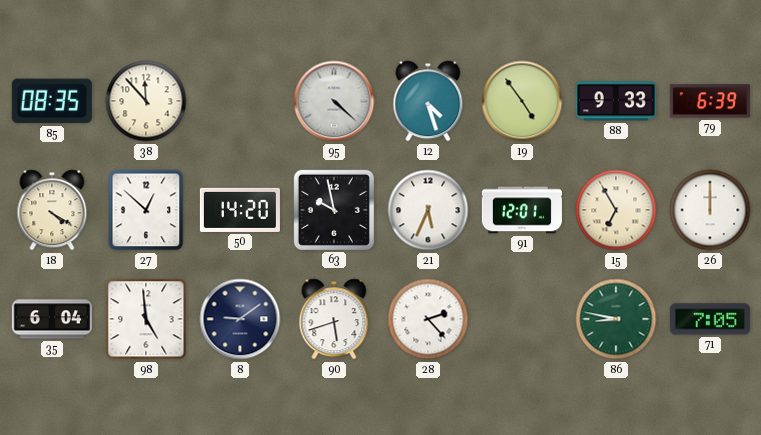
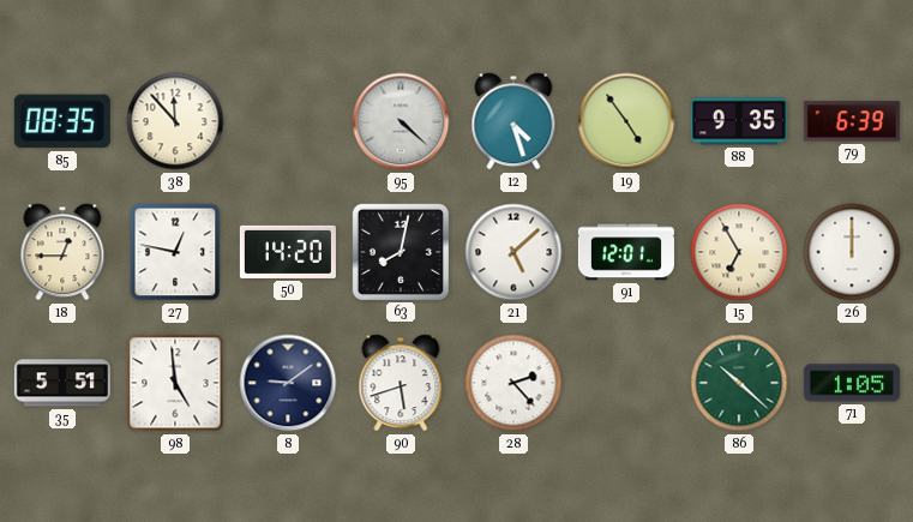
88: 9:33 -> 9:35 (739, 121)
18: 4:20 -> 12:45 (62, 252)
27: 12:52 -> 12:47 (175, 252)
63: 9:58 -> 8:02 (401, 252)
21: 5:34 -> 5:08 (513, 252)
35: 6:04 -> 5:51 (62, 383)
86: 8:47 -> 10:22 (739, 383)
71: 7:05 -> 1:05 (852, 383)
